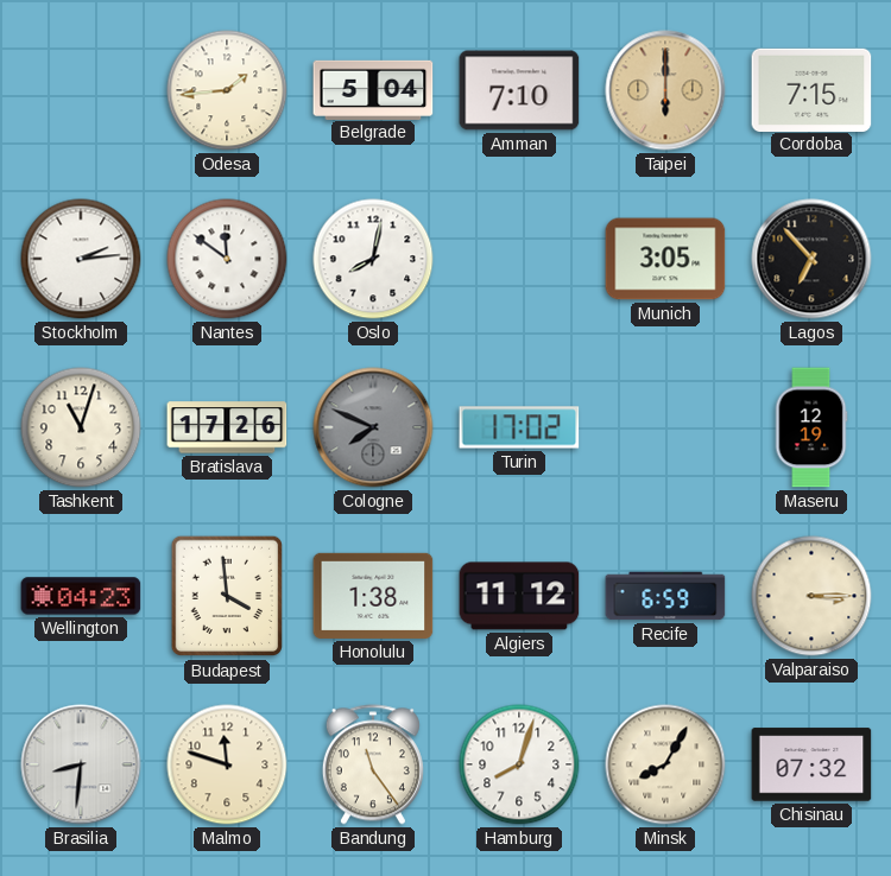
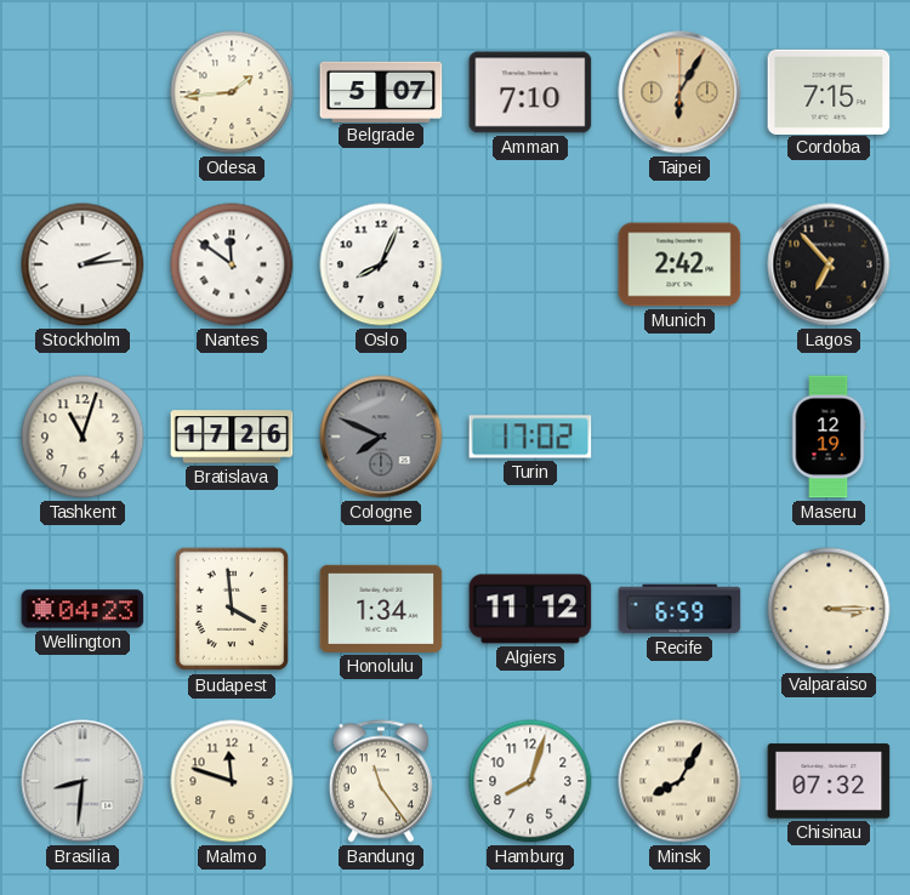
Belgrade: 5:04 -> 5:07 (381, 91)
Taipei: 6:00 -> 6:05 (679, 92)
Oslo: 8:02 -> 8:04 (381, 264)
Munich: 3:05 -> 2:42 (679, 264)
Honolulu: 1:38 -> 1:34 (381, 609)
